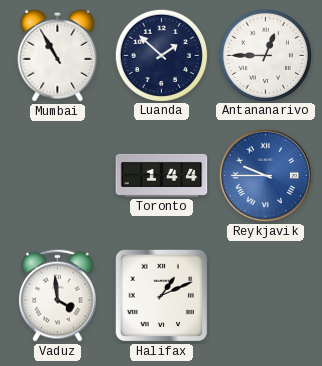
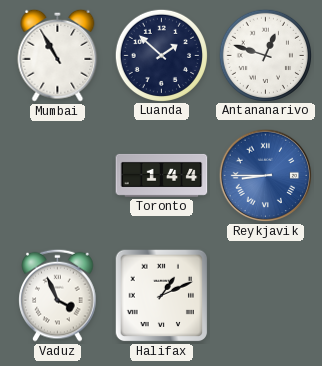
Antananarivo: 12:45 -> 12:48 (265, 55)
Reykjavik: 9:45 -> 8:45 (266, 176)
Vaduz: 3:59 -> 3:56 (58, 295)
